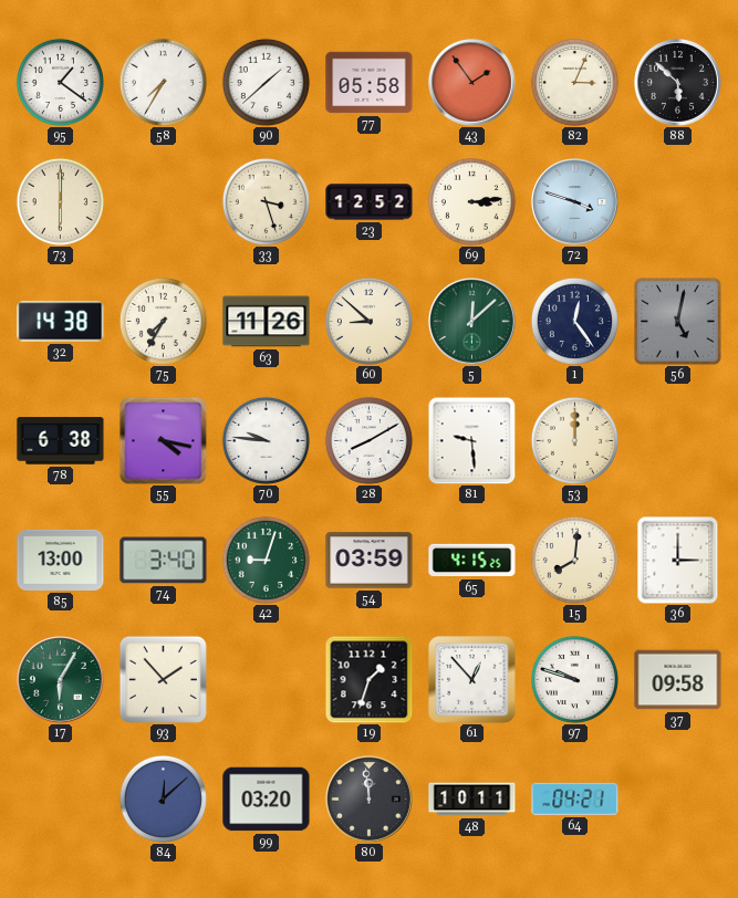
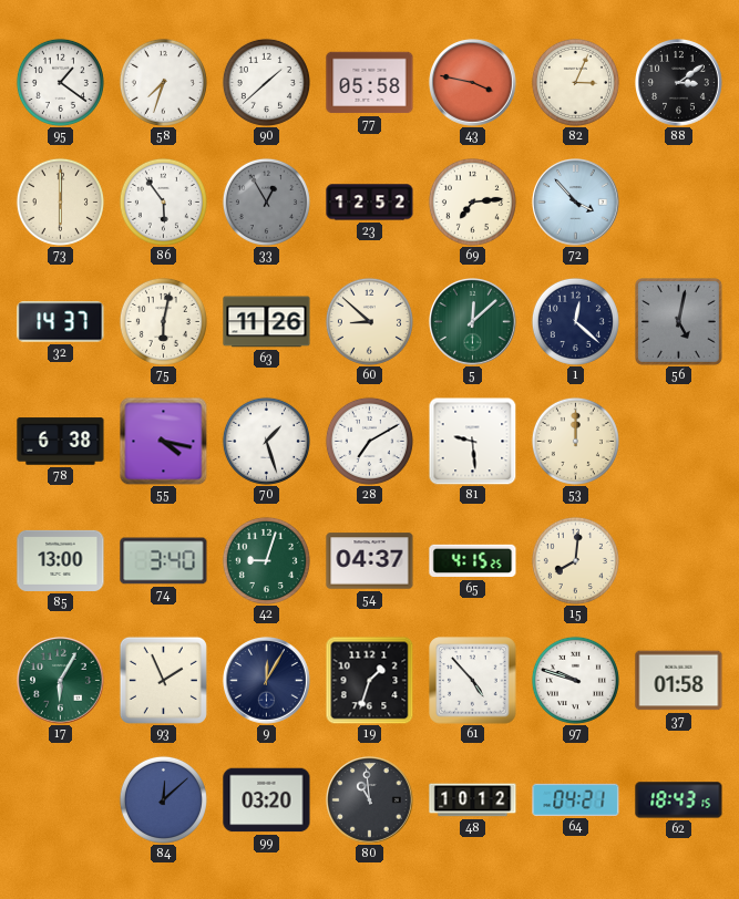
58: 7:35 -> 7:33 (163, 82)
43: 1:54 -> 3:47 (473, 83)
88: 5:52 -> 3:09 (679, 83)
86: none -> 5:54 (163, 201)
33: 3:27 -> 12:55 (266, 201)
33 dial: cream -> grey (266, 201)
69: 3:14 -> 7:14 (472, 201)
72: 3:48 -> 3:53 (576, 203)
32: 14:38 -> 14:37 (61, 322)
75: 7:35 -> 6:02 (163, 321)
1: 12:24 -> 12:22 (575, 321)
70: 9:46 -> 1:27 (266, 441)
28: 8:10 -> 7:10 (369, 441)
54: 03:59 -> 04:37 (370, 561)
36: 3:00 -> none (678, 561)
93: 1:53 -> 1:56 (163, 680)
9: none -> 12:05 (267, 681)
61: 12:53 -> 4:53 (473, 681)
37: 09:58 -> 01:58 (679, 681)
80: 11:59 -> 10:59 (370, 800)
48: 10:11 -> 10:12 (473, 800)
62: none -> 18:43 (679, 800)
